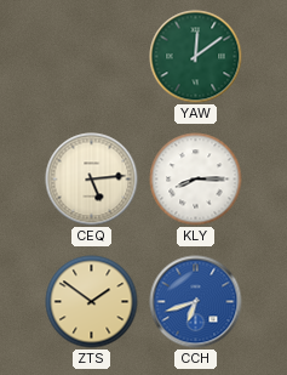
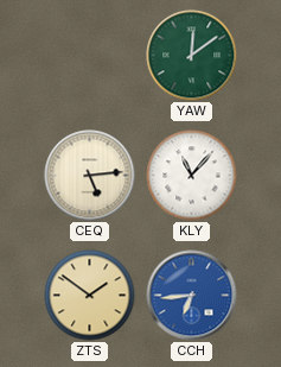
KLY: 8:15 -> 11:07 (192, 176)
CCH: 6:42 -> 6:44 (192, 296)
